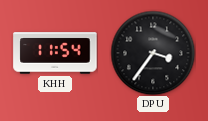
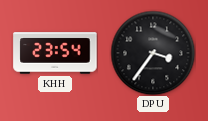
KHH: 11:54 -> 23:54 (55, 53)
